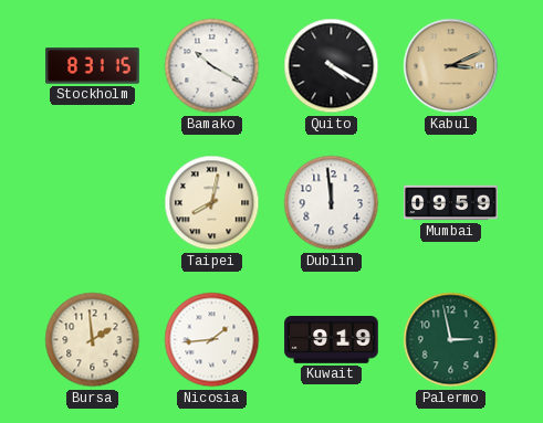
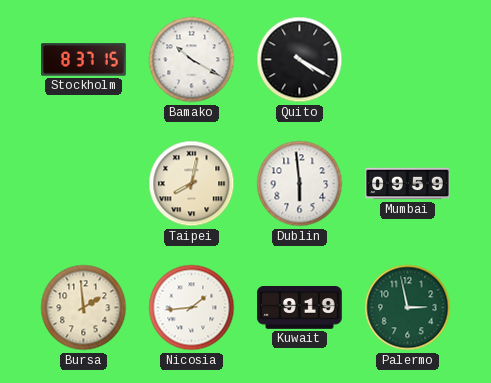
Stockholm: 8:31 -> 8:37 (84, 60)
Kabul: 3:11 -> none (451, 66)
Dublin: 11:59 -> 5:59 (300, 184)
